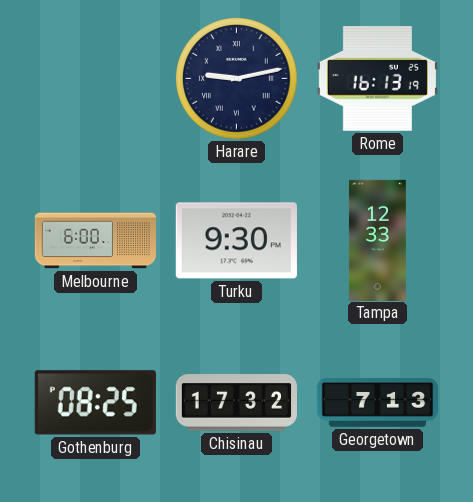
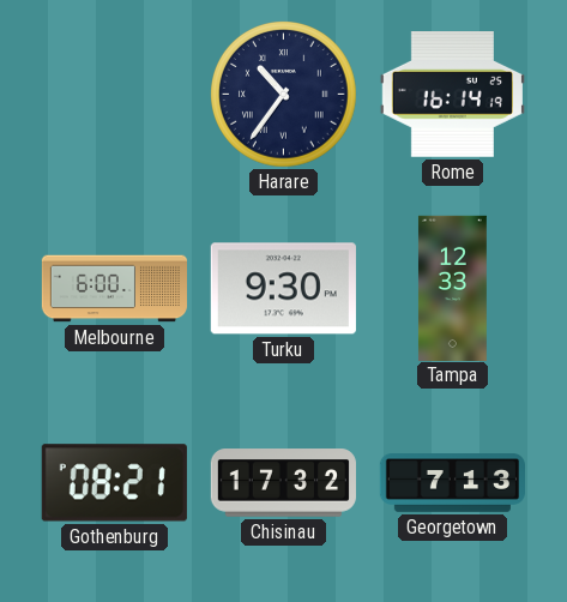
Harare: 9:13 -> 10:36 (284, 95)
Rome: 16:13 -> 16:14 (452, 95)
Gothenburg: 08:25 -> 08:21 (114, 483)
